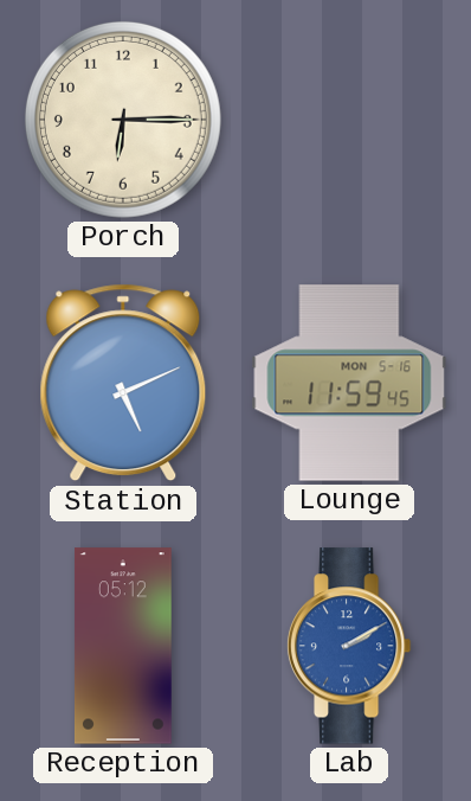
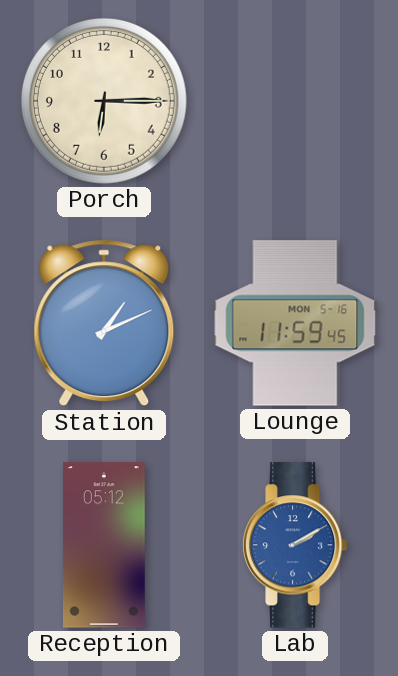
Station: 5:11 -> 1:11 (104, 323)
